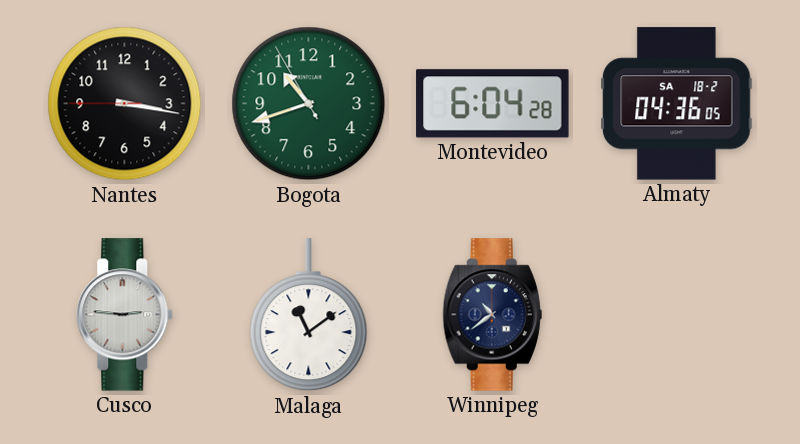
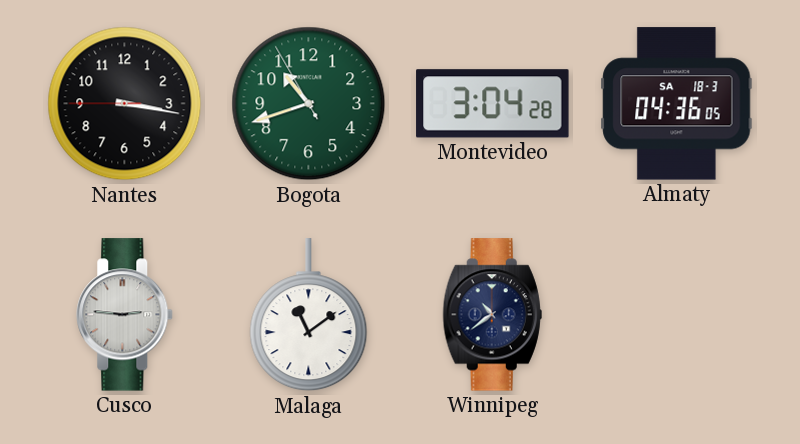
Montevideo: 6:04 -> 3:04 (493, 104)
Almaty date: SA 18-2 -> SA 18-3 (677, 104)
